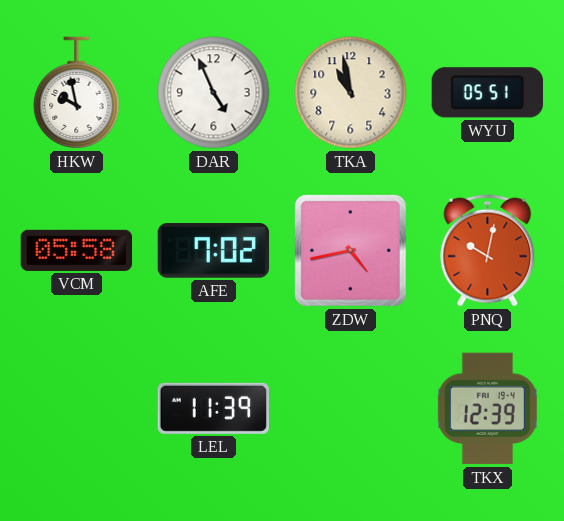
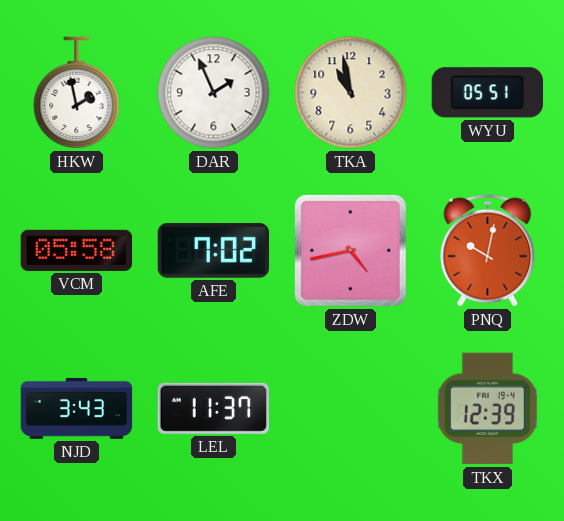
HKW: 9:58 -> 1:58 (77, 93)
DAR: 4:56 -> 1:56 (214, 93)
NJD: none -> 3:43 (77, 409)
LEL: 11:39 -> 11:37 (213, 408)
